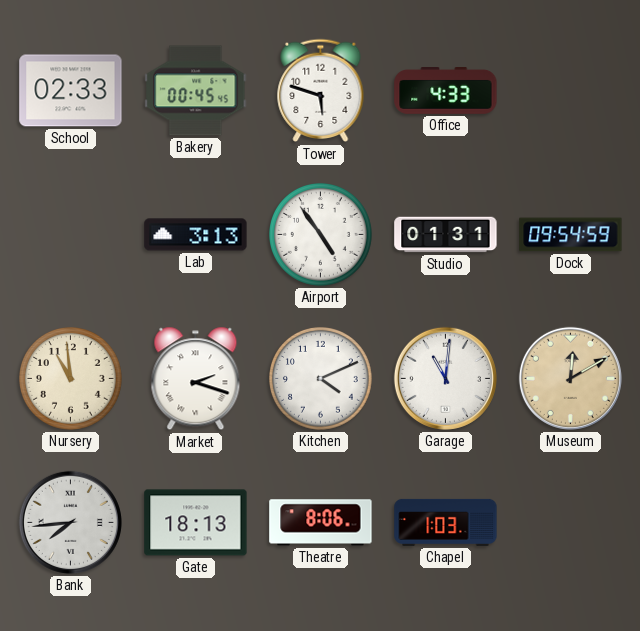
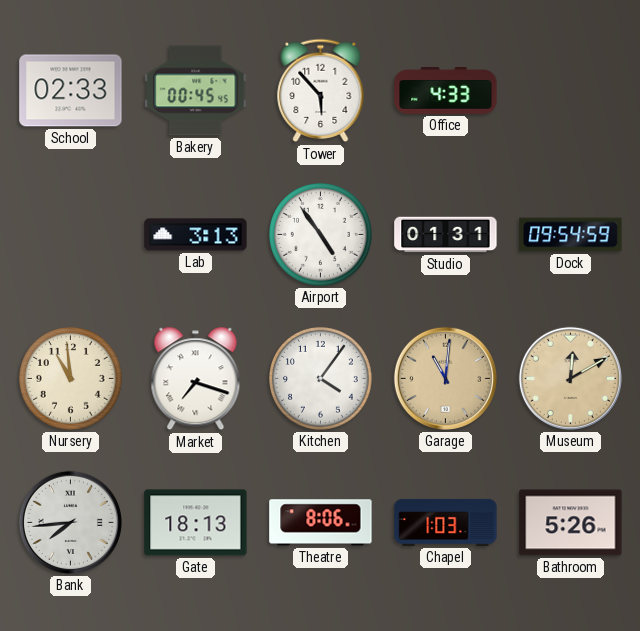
Tower: 5:48 -> 5:53 (321, 91)
Market: 2:18 -> 7:18 (196, 379)
Kitchen: 4:11 -> 4:06 (321, 379)
Garage dial: white -> champagne (445, 378)
Bathroom: none -> 5:26 (571, 523)
